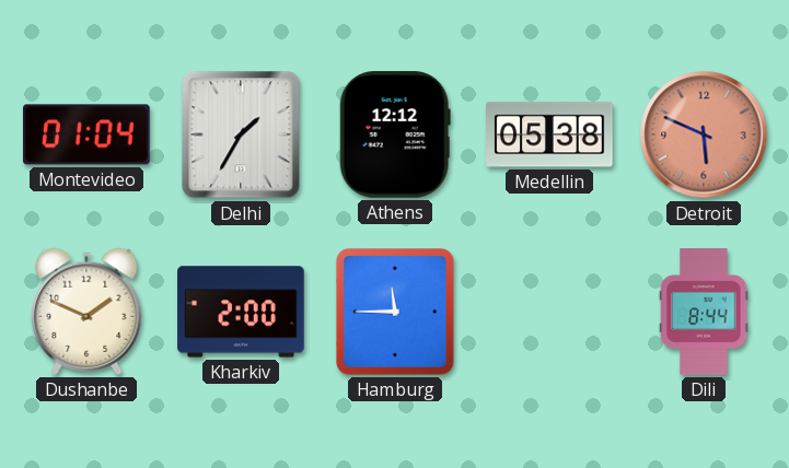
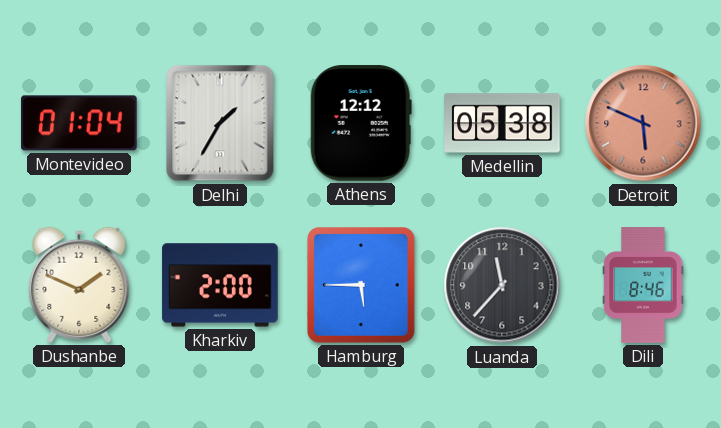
Hamburg: 11:45 -> 5:45 (362, 286)
Luanda: none -> 11:37 (502, 285)
Dili: 8:44 -> 8:46 (643, 285)
